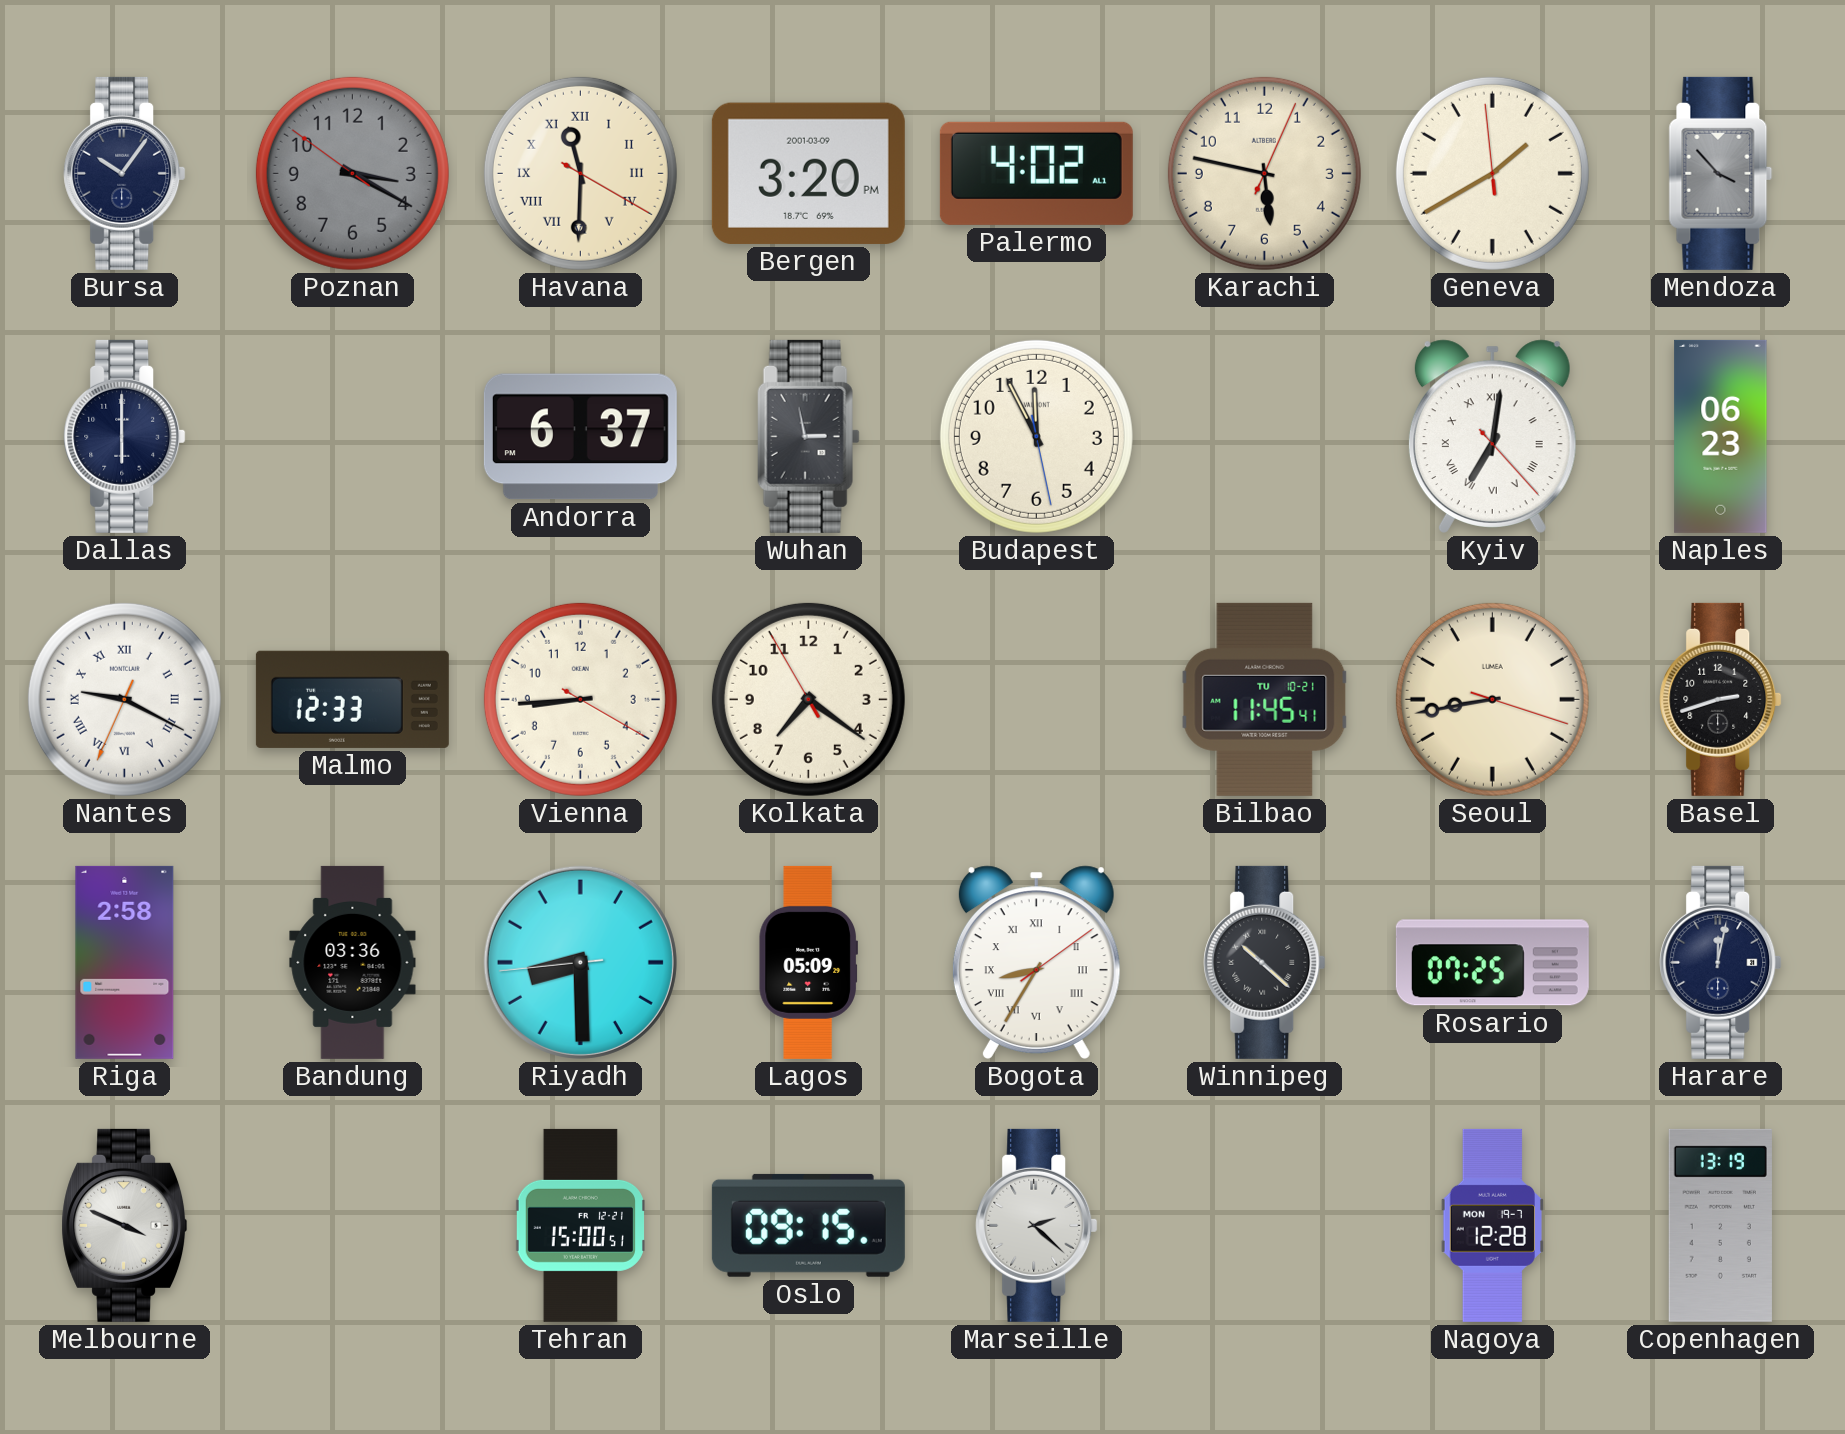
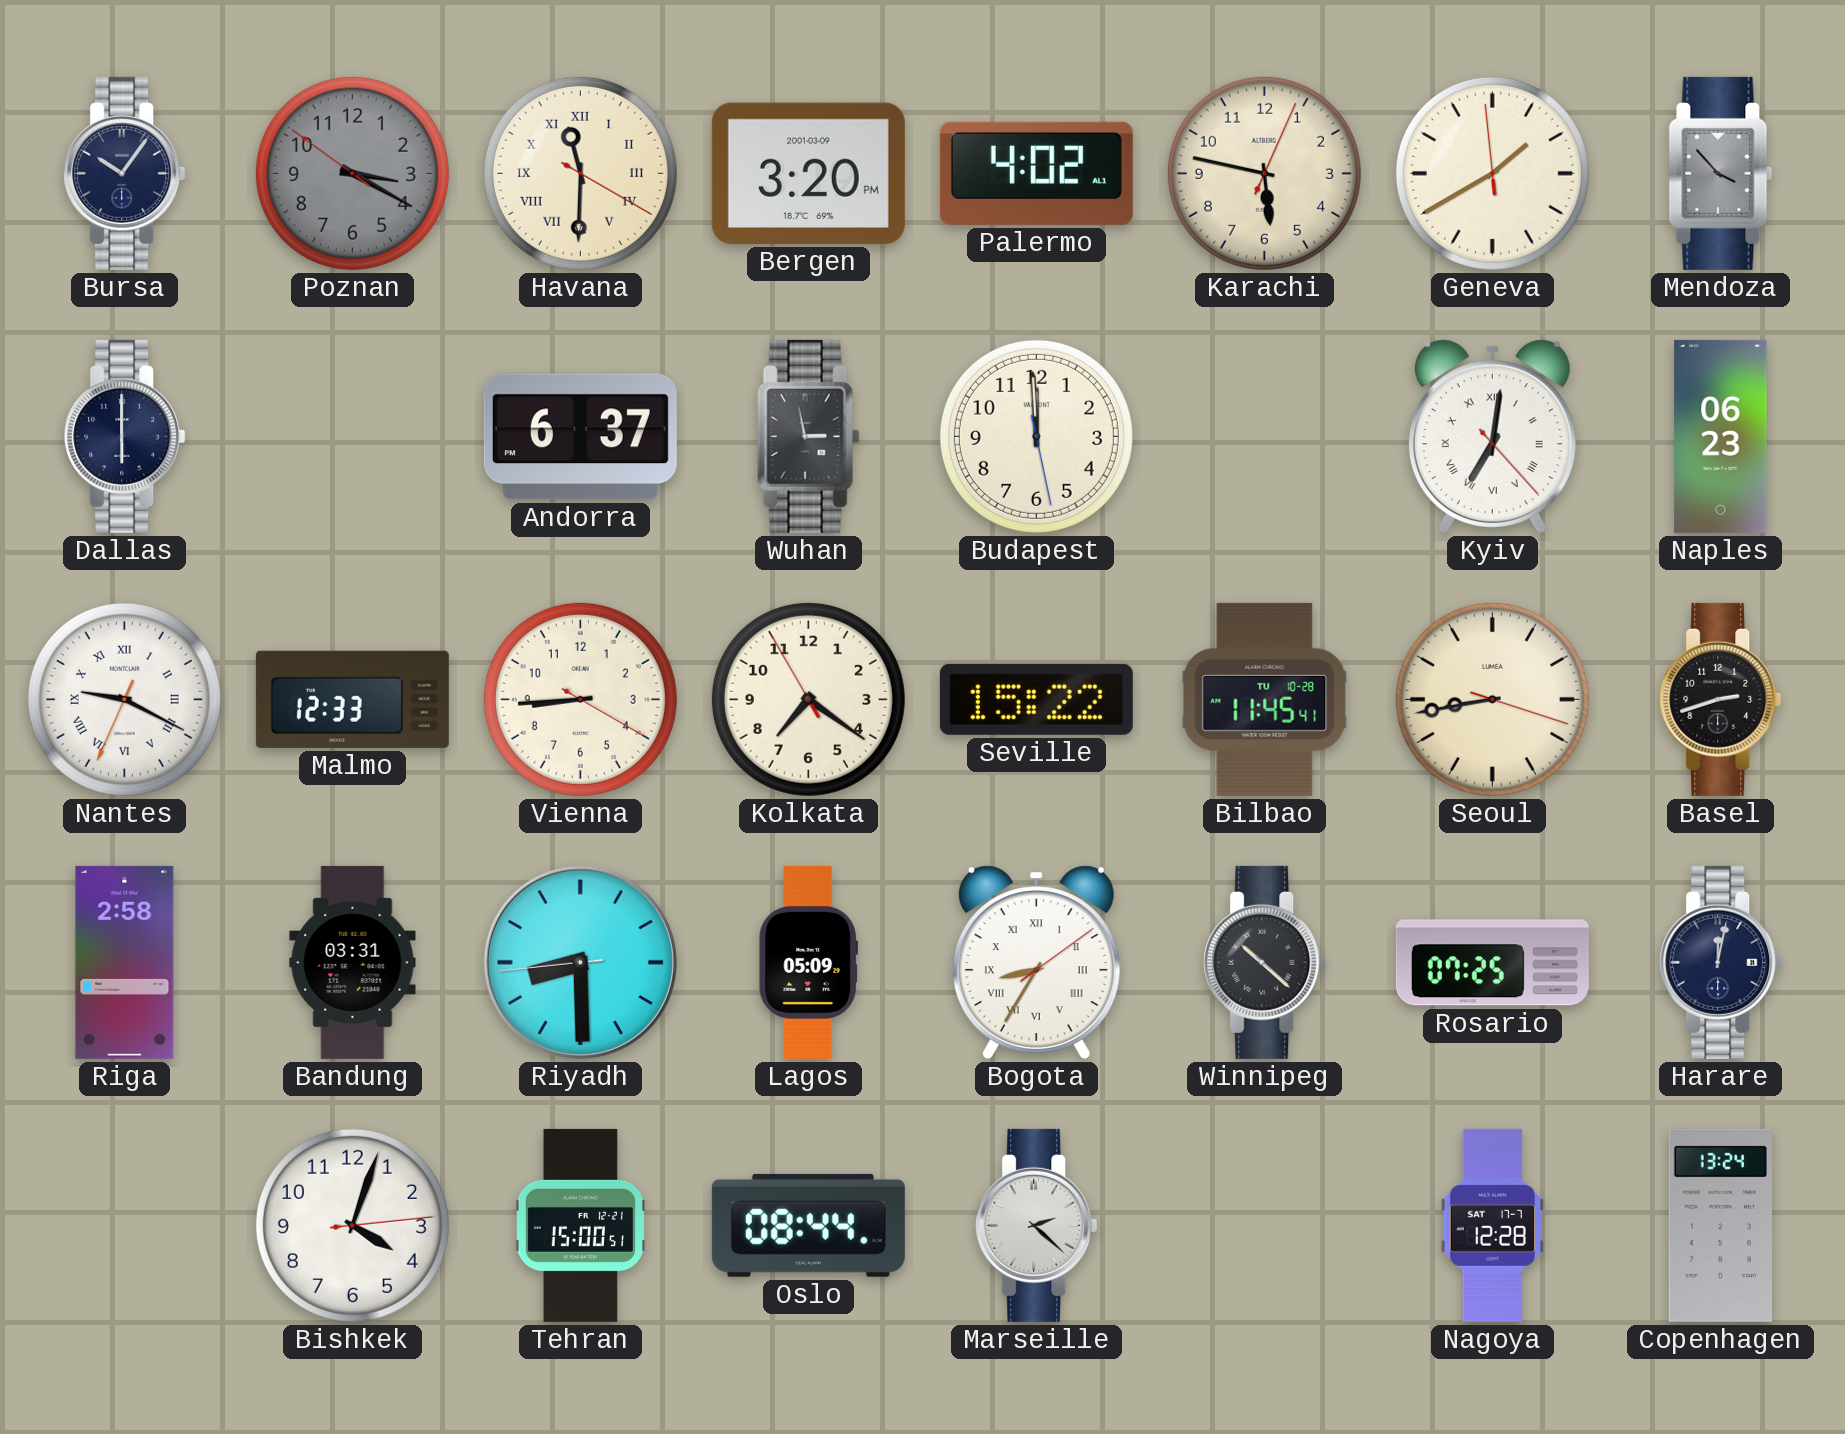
Budapest: 11:55 -> 11:59 (1036, 436)
Seville: none -> 15:22 (1036, 699)
Bilbao date: TU 10-21 -> TU 10-28 (1265, 699)
Bandung: 03:36 -> 03:31 (353, 962)
Melbourne: 3:49 -> none (125, 1225)
Bishkek: none -> 4:03 (352, 1225)
Oslo: 09:15 -> 08:44 (808, 1225)
Nagoya date: MON 19-7 -> SAT 17-7 (1492, 1225)
Copenhagen: 13:19 -> 13:24 (1720, 1225)
